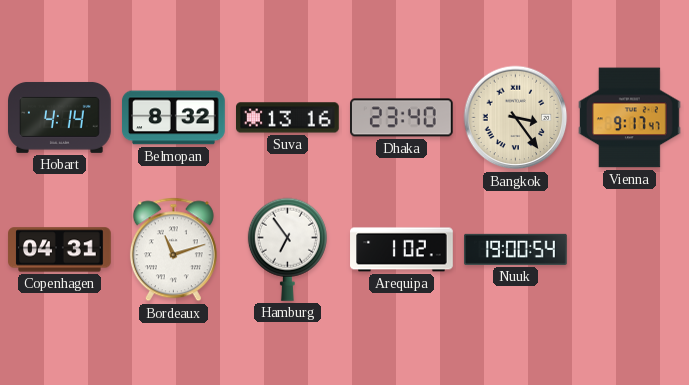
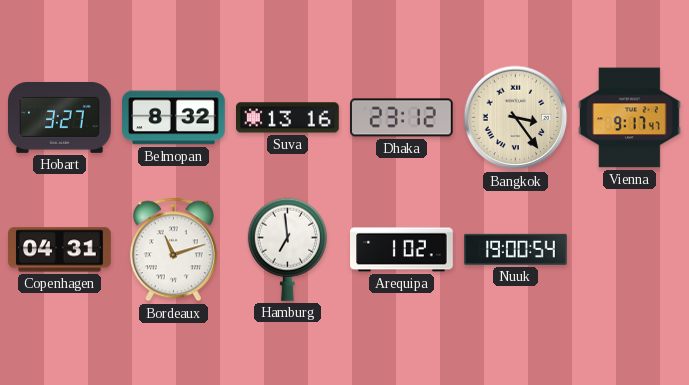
Hobart: 4:14 -> 3:27 (60, 117)
Dhaka: 23:40 -> 23:12 (402, 118)
Hamburg: 6:54 -> 6:59 (287, 249)
